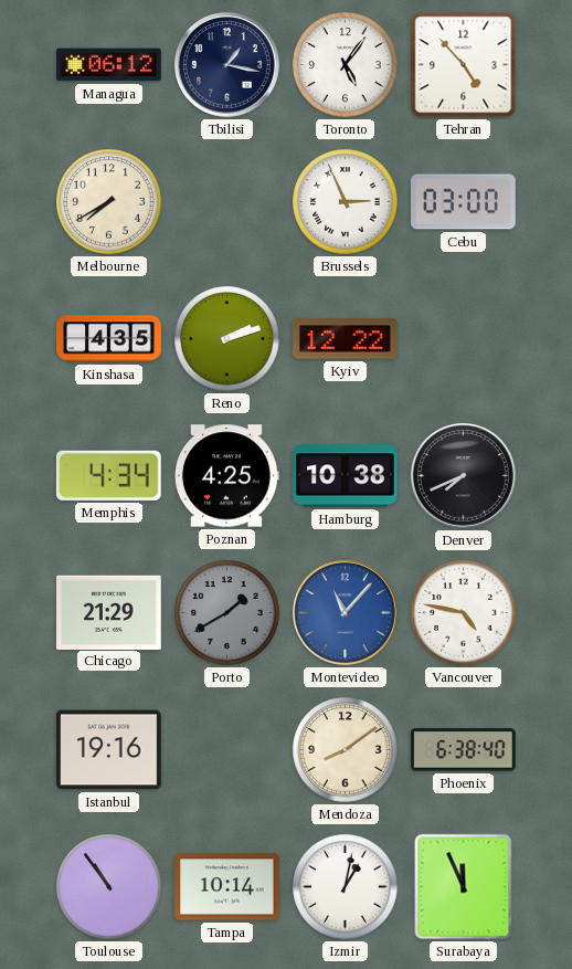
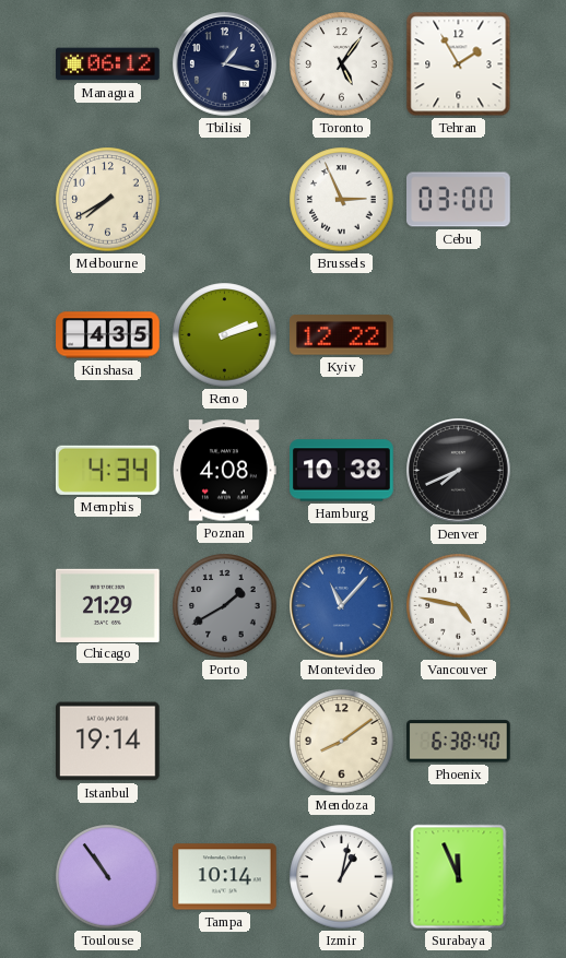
Tehran: 4:53 -> 1:55 (459, 64)
Poznan: 4:25 -> 4:08 (225, 471)
Istanbul: 19:16 -> 19:14 (108, 742)
